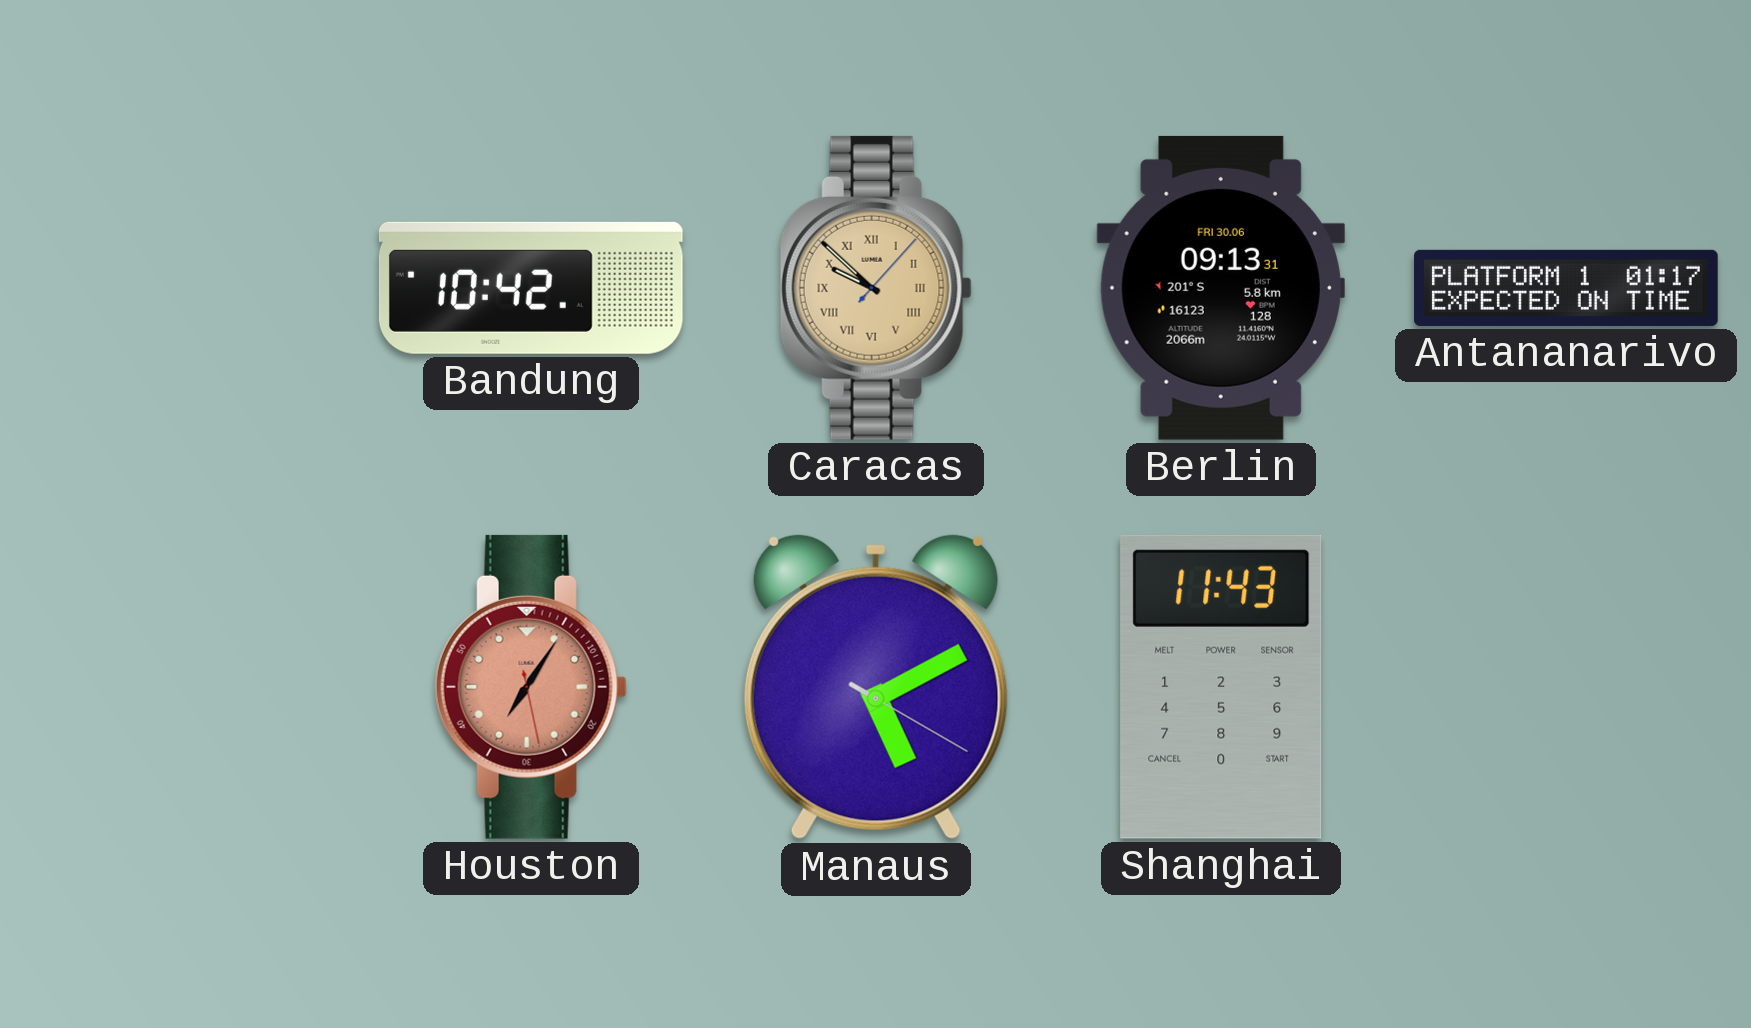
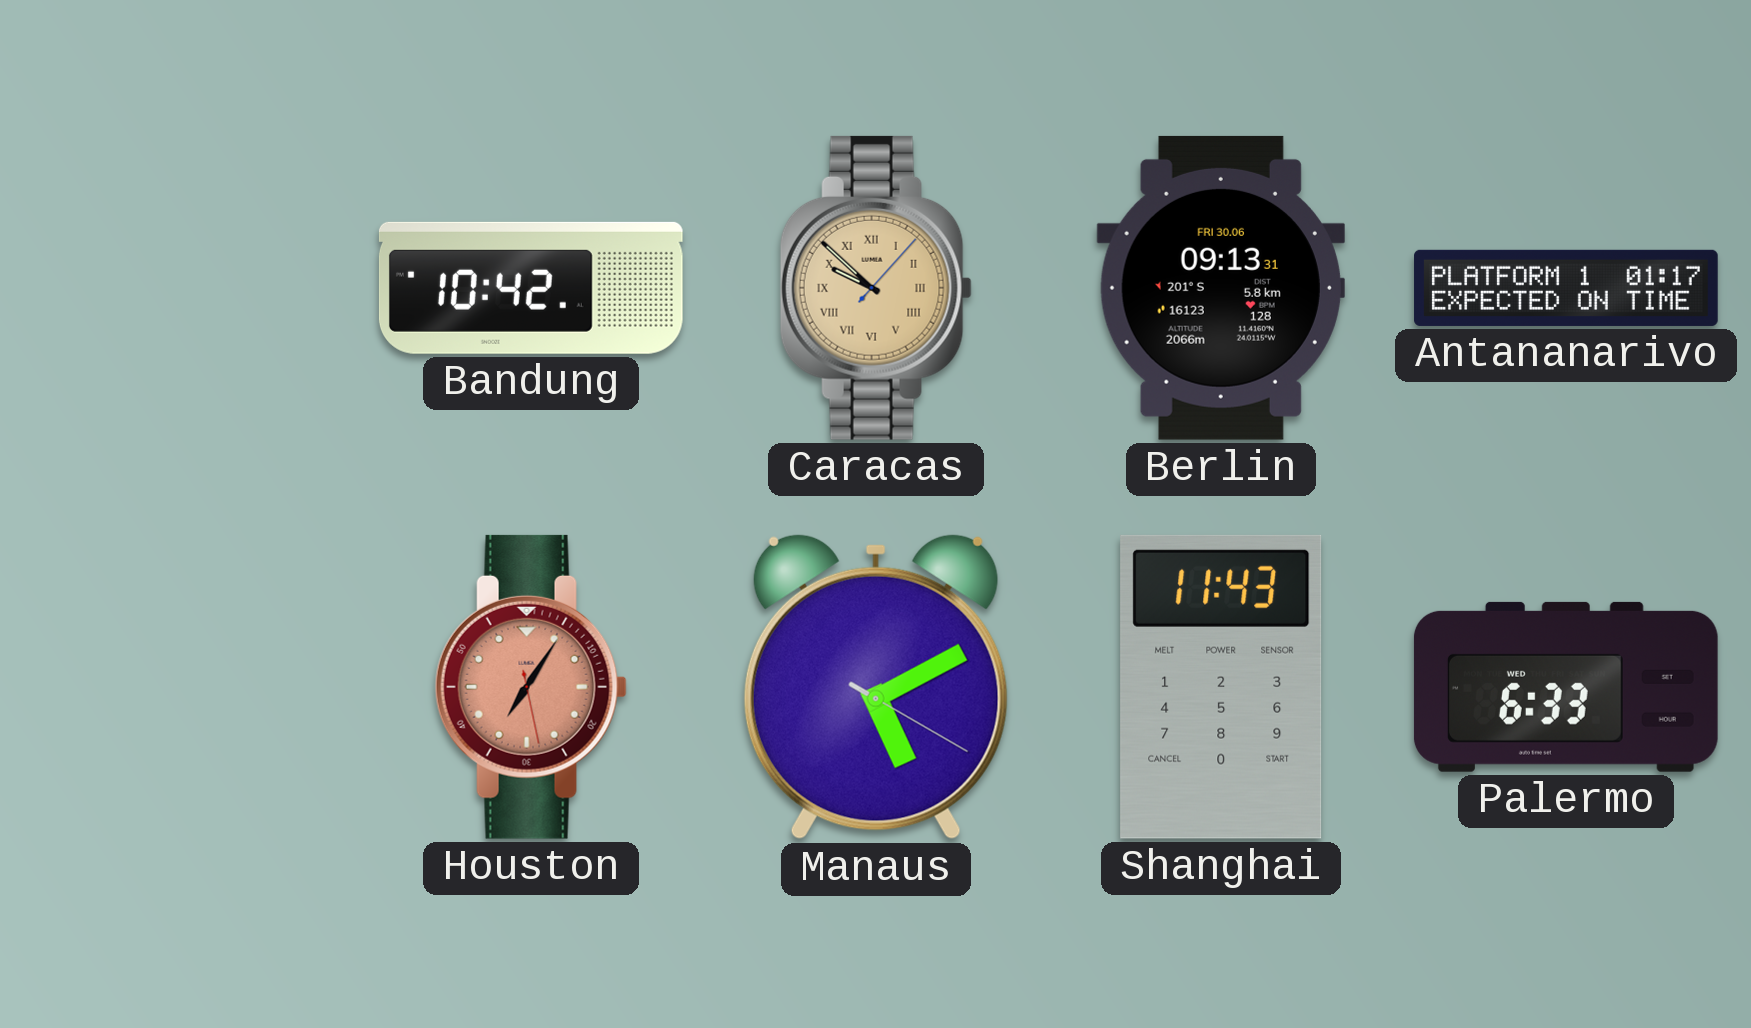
Palermo: none -> 6:33 (1566, 687)
